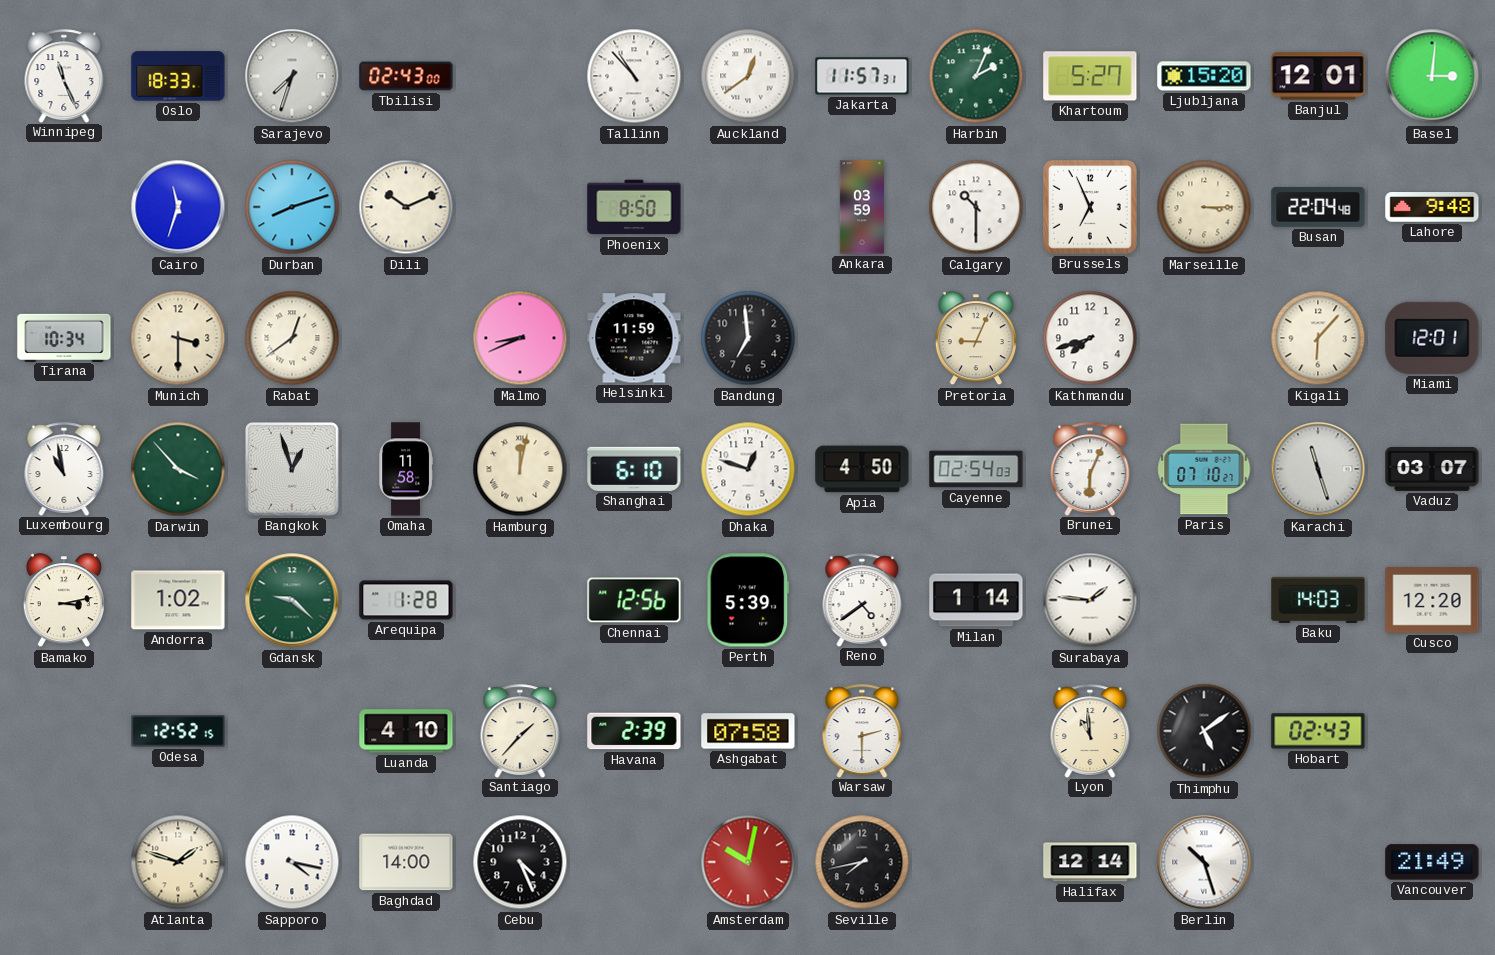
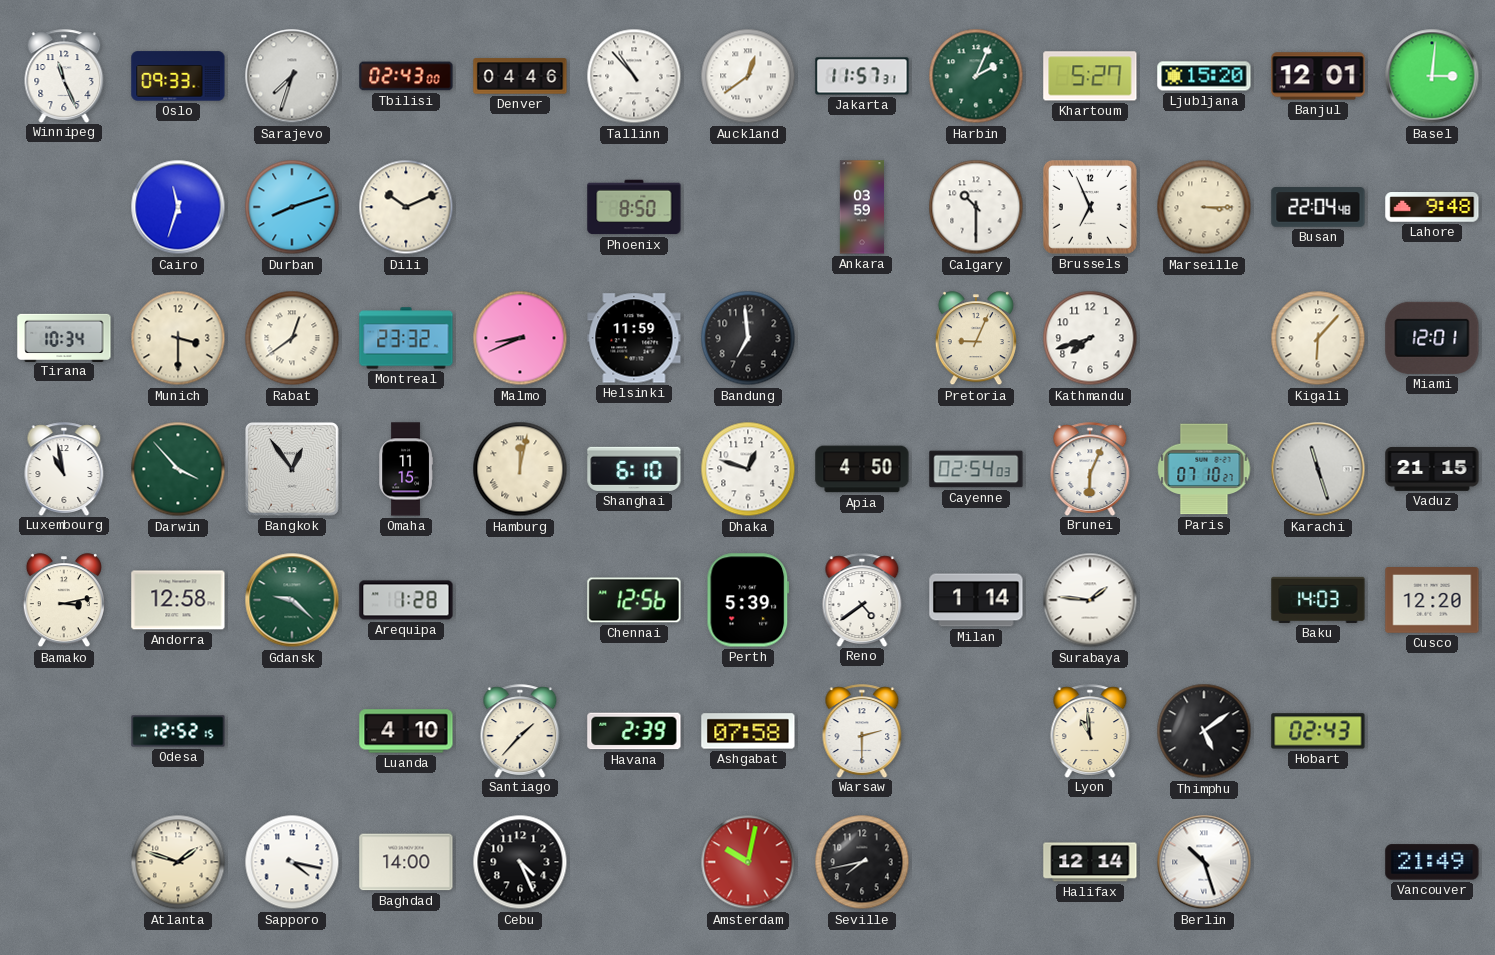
Oslo: 18:33 -> 09:33 (178, 76)
Denver: none -> 04:46 (520, 76)
Montreal: none -> 23:32 (406, 338)
Bangkok: 12:57 -> 12:54 (292, 469)
Omaha: 11:58 -> 11:15 (406, 469)
Vaduz: 03:07 -> 21:15 (1432, 469)
Andorra: 1:02 -> 12:58 (178, 600)
